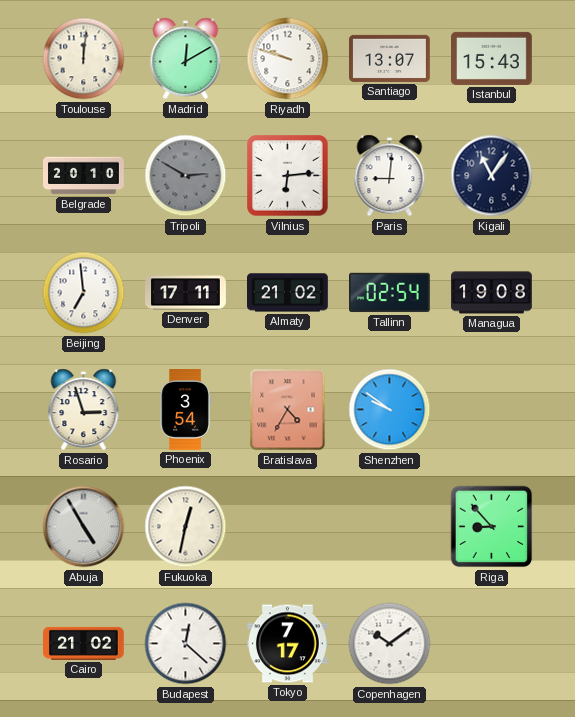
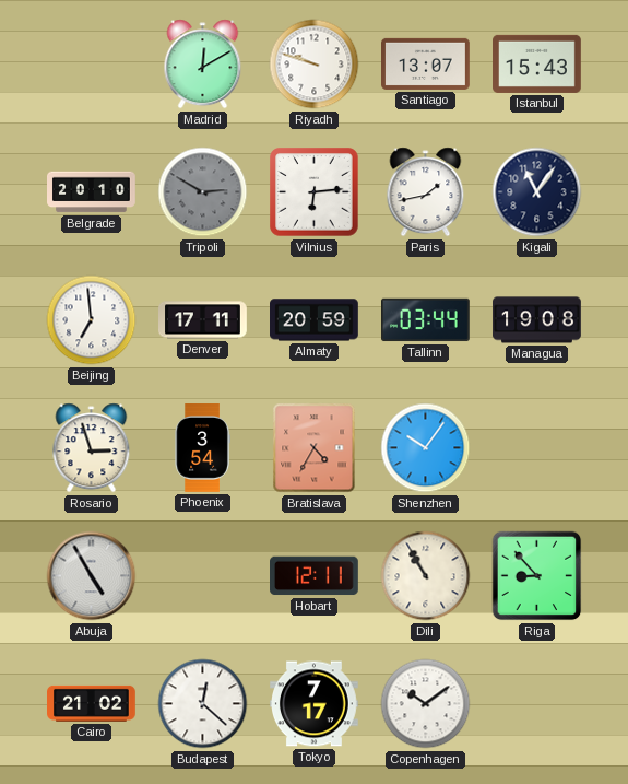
Toulouse: 12:01 -> none (84, 59)
Paris: 9:01 -> 1:43 (426, 192)
Almaty: 21:02 -> 20:59 (315, 320)
Tallinn: 02:54 -> 03:44 (426, 320)
Shenzhen: 9:51 -> 10:06 (426, 448)
Fukuoka: 12:32 -> none (186, 527)
Hobart: none -> 12:11 (315, 576)
Dili: none -> 10:55 (426, 576)
